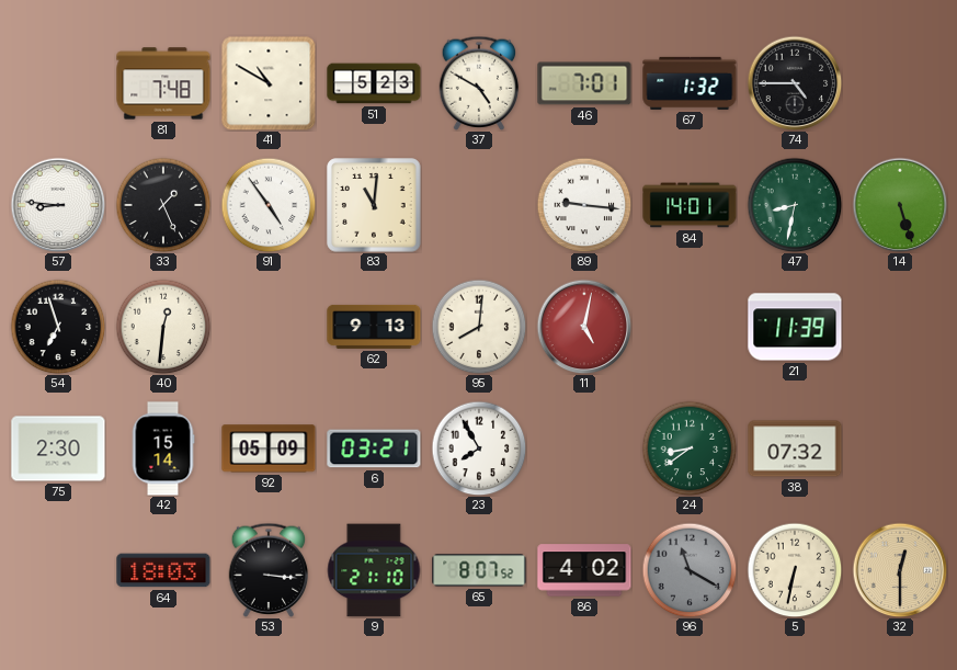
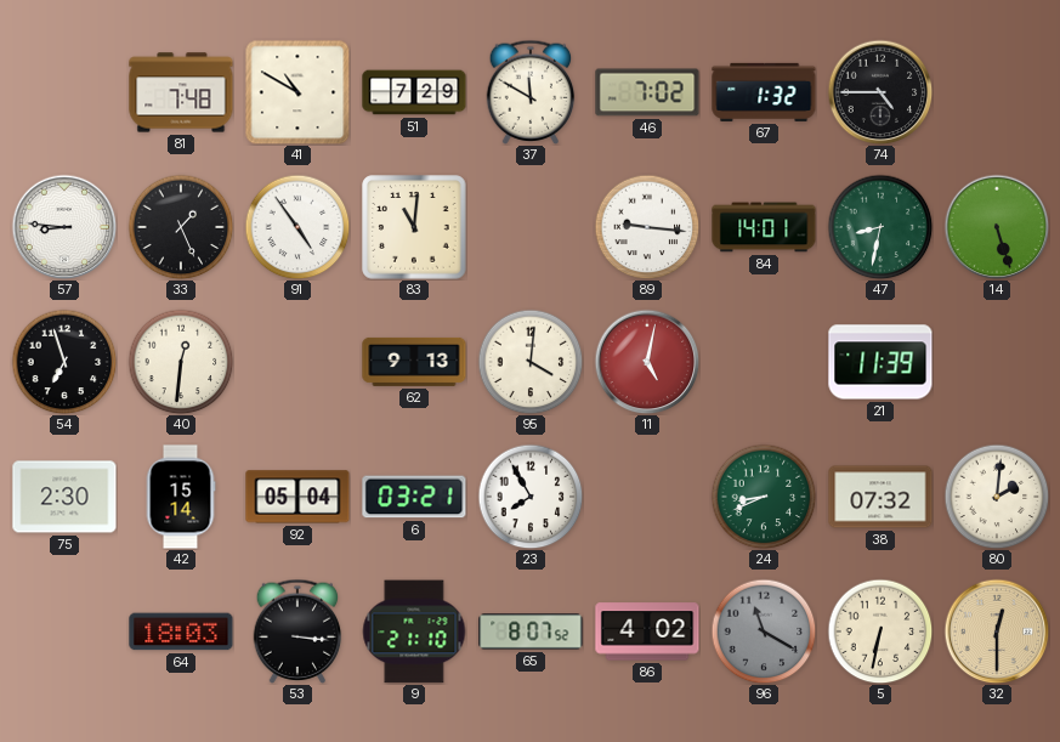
51: 5:23 -> 7:29 (414, 92)
37: 4:50 -> 11:50 (531, 92)
46: 7:01 -> 7:02 (647, 92)
95: 8:01 -> 4:01 (531, 362)
92: 05:09 -> 05:04 (297, 497)
24: 8:39 -> 8:41 (764, 497)
80: none -> 2:01 (997, 497)
